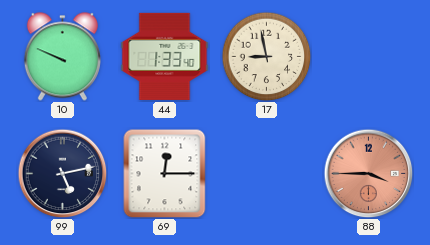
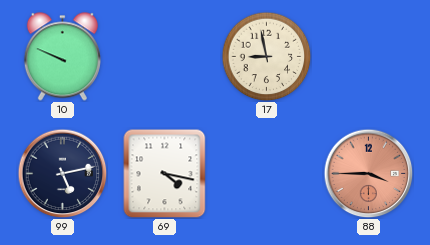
44: 1:33 -> none (165, 56)
69: 12:15 -> 4:17 (165, 173)
